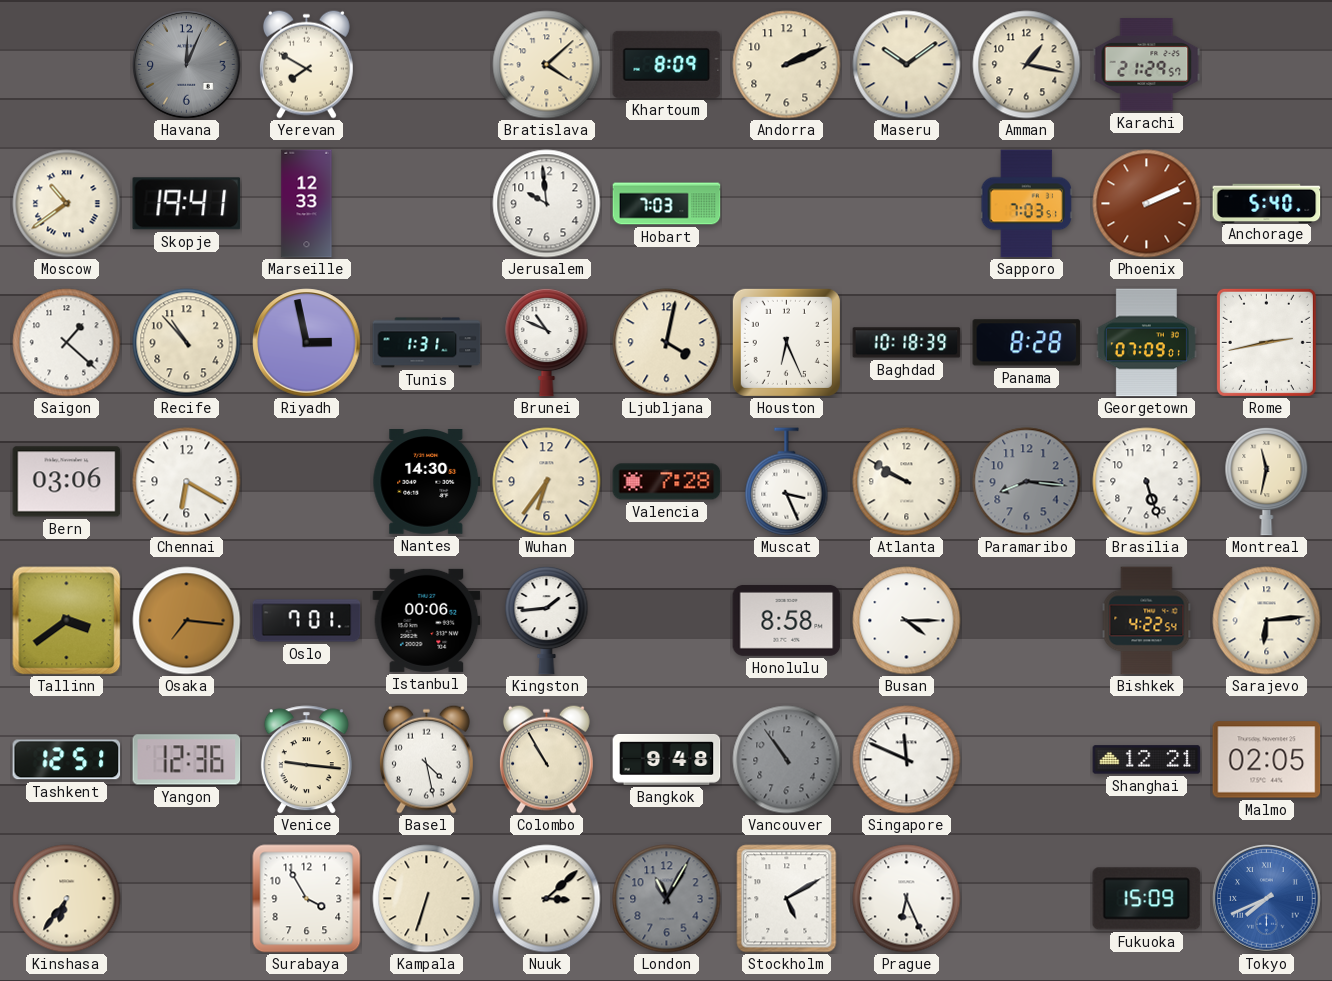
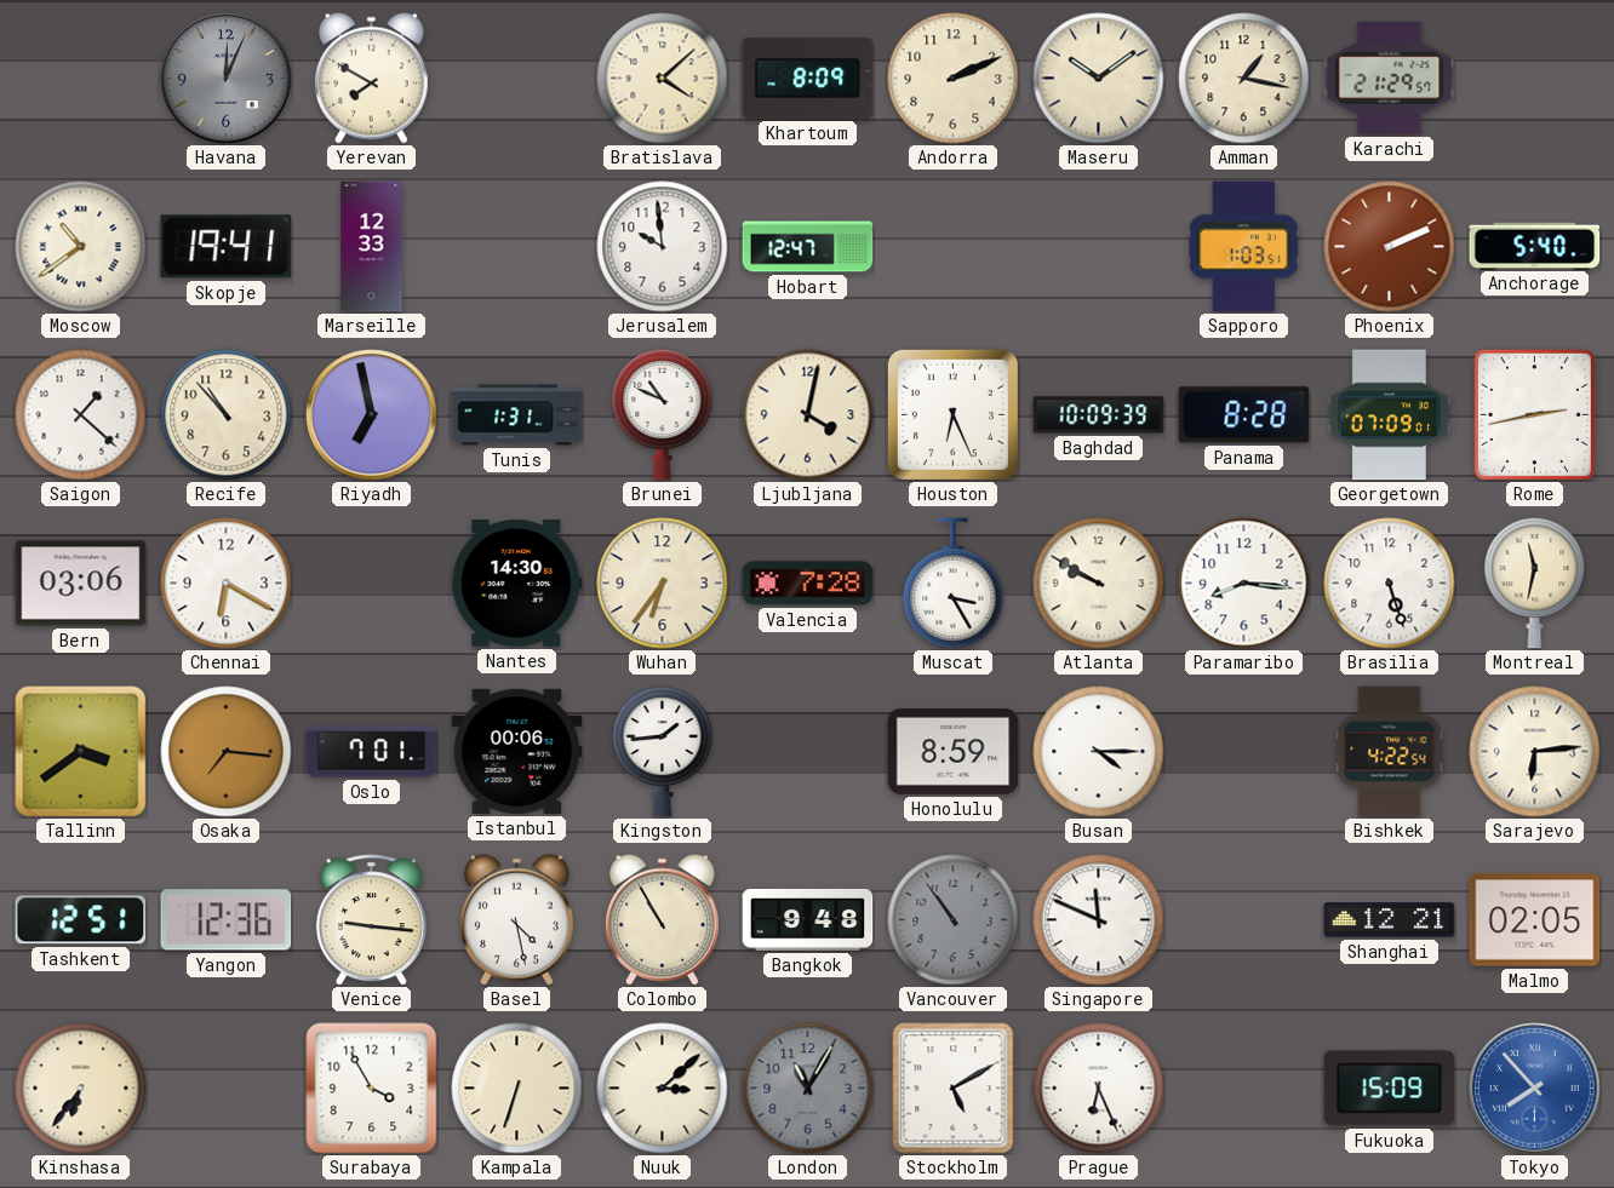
Hobart: 7:03 -> 12:47 (808, 247)
Sapporo: 7:03 -> 1:03 (1243, 247)
Riyadh: 2:58 -> 6:58 (372, 415)
Baghdad: 10:18 -> 10:09 (1099, 415)
Muscat: 3:26 -> 3:25 (954, 584)
Paramaribo dial: grey -> white (1244, 584)
Honolulu: 8:58 -> 8:59 (954, 751)
Tokyo: 7:41 -> 7:53 (1535, 1089)
